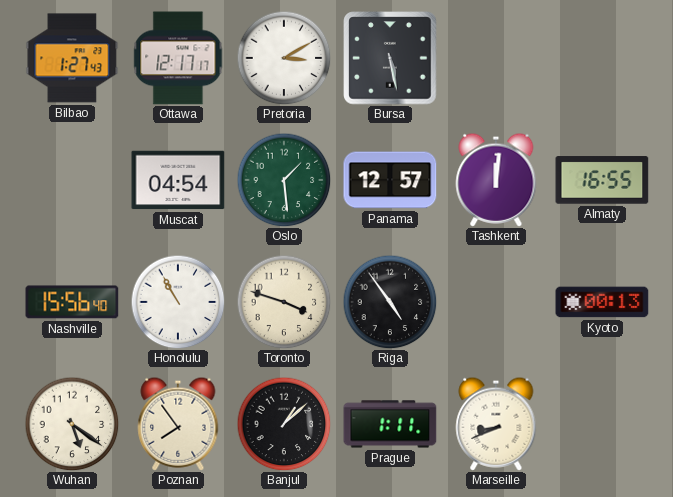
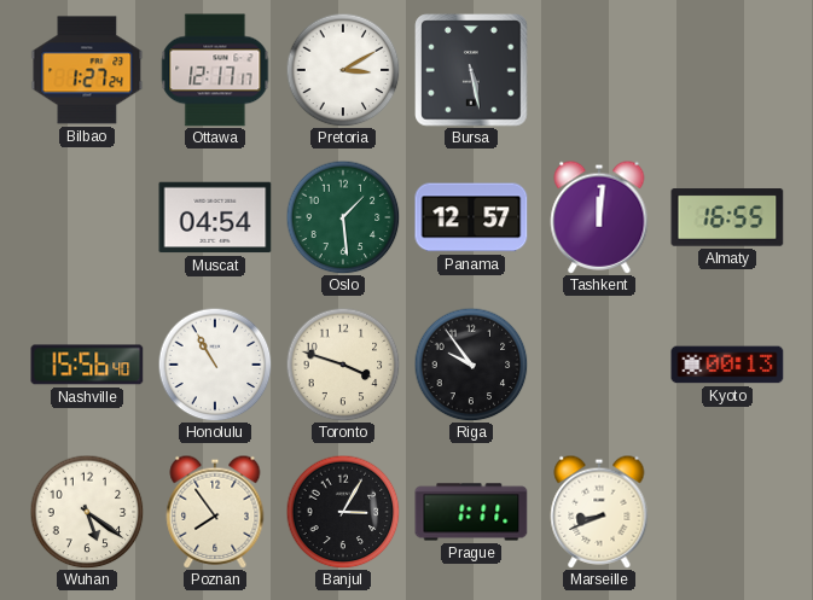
Bilbao: 1:27:43 -> 1:27:24 (87, 70)
Riga: 4:54 -> 9:54 (471, 365)
Banjul: 1:08 -> 3:05 (343, 512)
